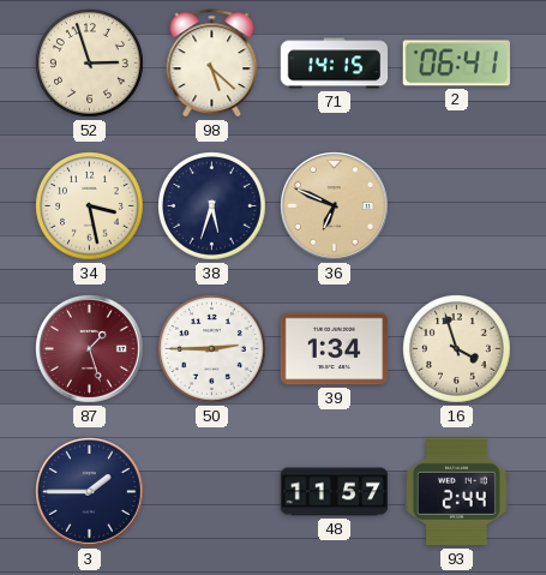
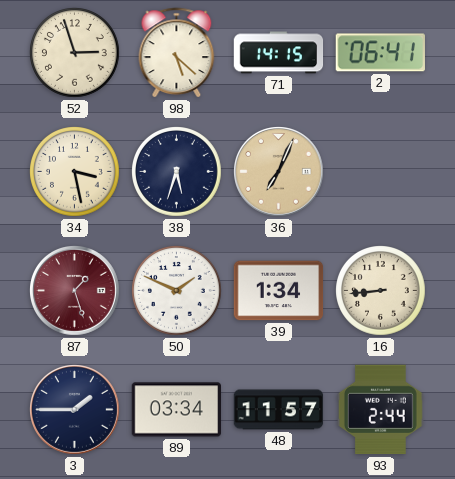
36: 6:49 -> 7:04 (279, 172)
50: 2:45 -> 1:49 (177, 291)
16: 3:57 -> 8:44 (381, 291)
89: none -> 03:34 (177, 410)
